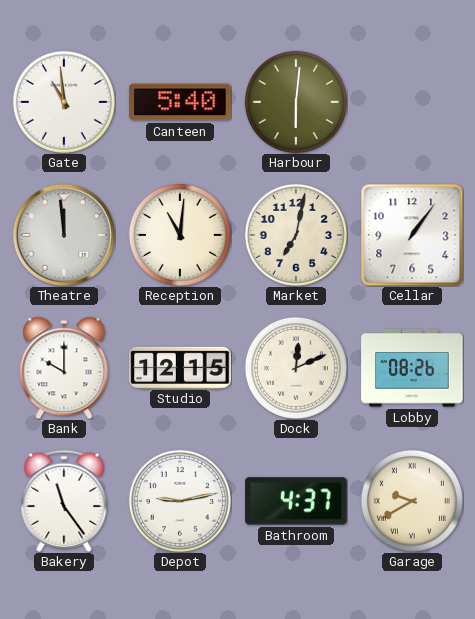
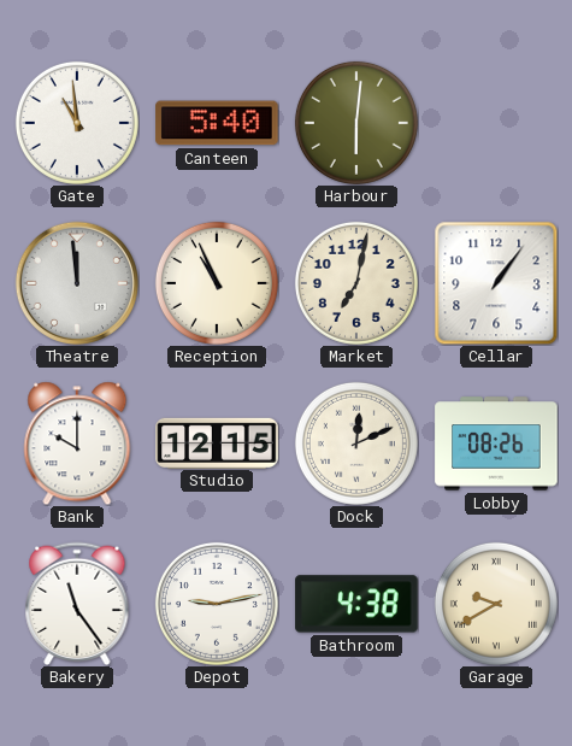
Reception: 11:01 -> 10:56 (217, 283)
Bathroom: 4:37 -> 4:38 (356, 604)
